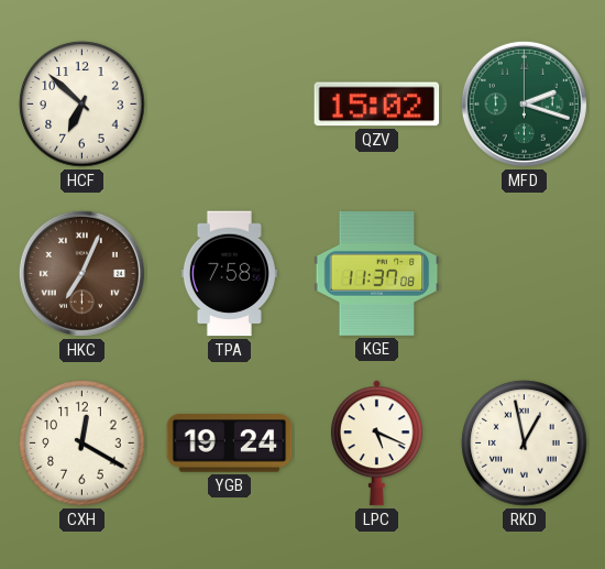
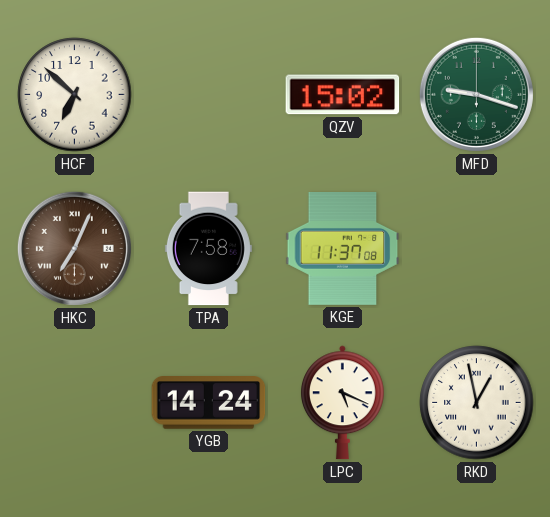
MFD: 2:18 -> 9:18 (476, 94)
CXH: 12:20 -> none (82, 444)
YGB: 19:24 -> 14:24 (209, 403)
